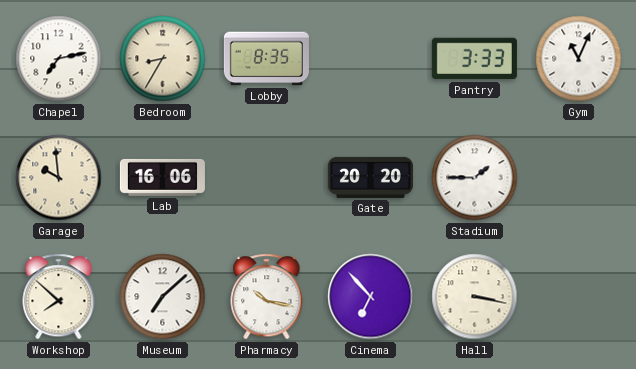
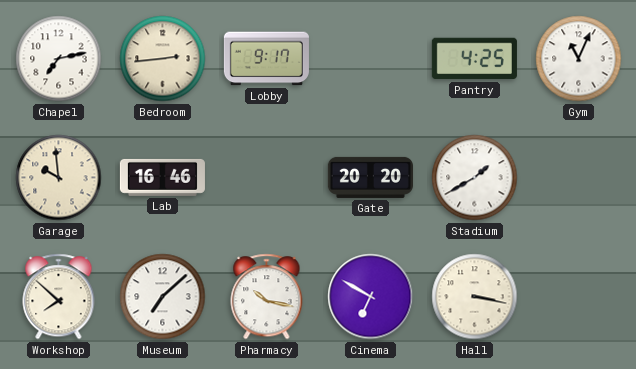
Bedroom: 8:35 -> 2:44 (163, 59)
Lobby: 8:35 -> 9:17 (266, 59)
Pantry: 3:33 -> 4:25 (474, 59)
Lab: 16:06 -> 16:46 (162, 177)
Stadium: 1:45 -> 1:40 (475, 178)
Cinema: 6:53 -> 6:50 (371, 297)
